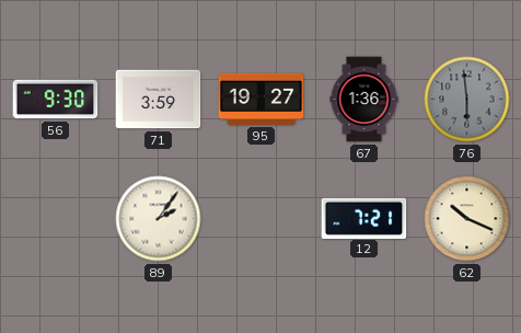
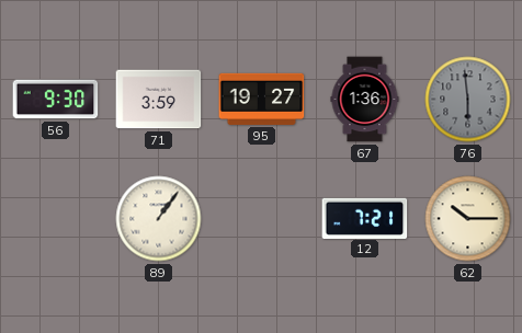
89: 2:06 -> 1:06 (159, 219)
62: 10:19 -> 10:15 (468, 219)
